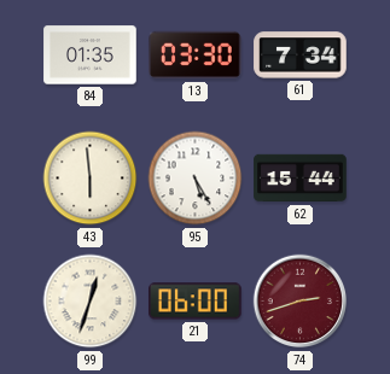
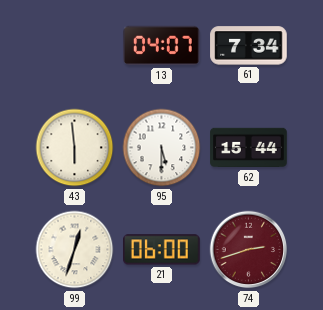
84: 01:35 -> none (91, 55)
13: 03:30 -> 04:07 (162, 46)
95: 5:25 -> 5:30 (162, 148)
